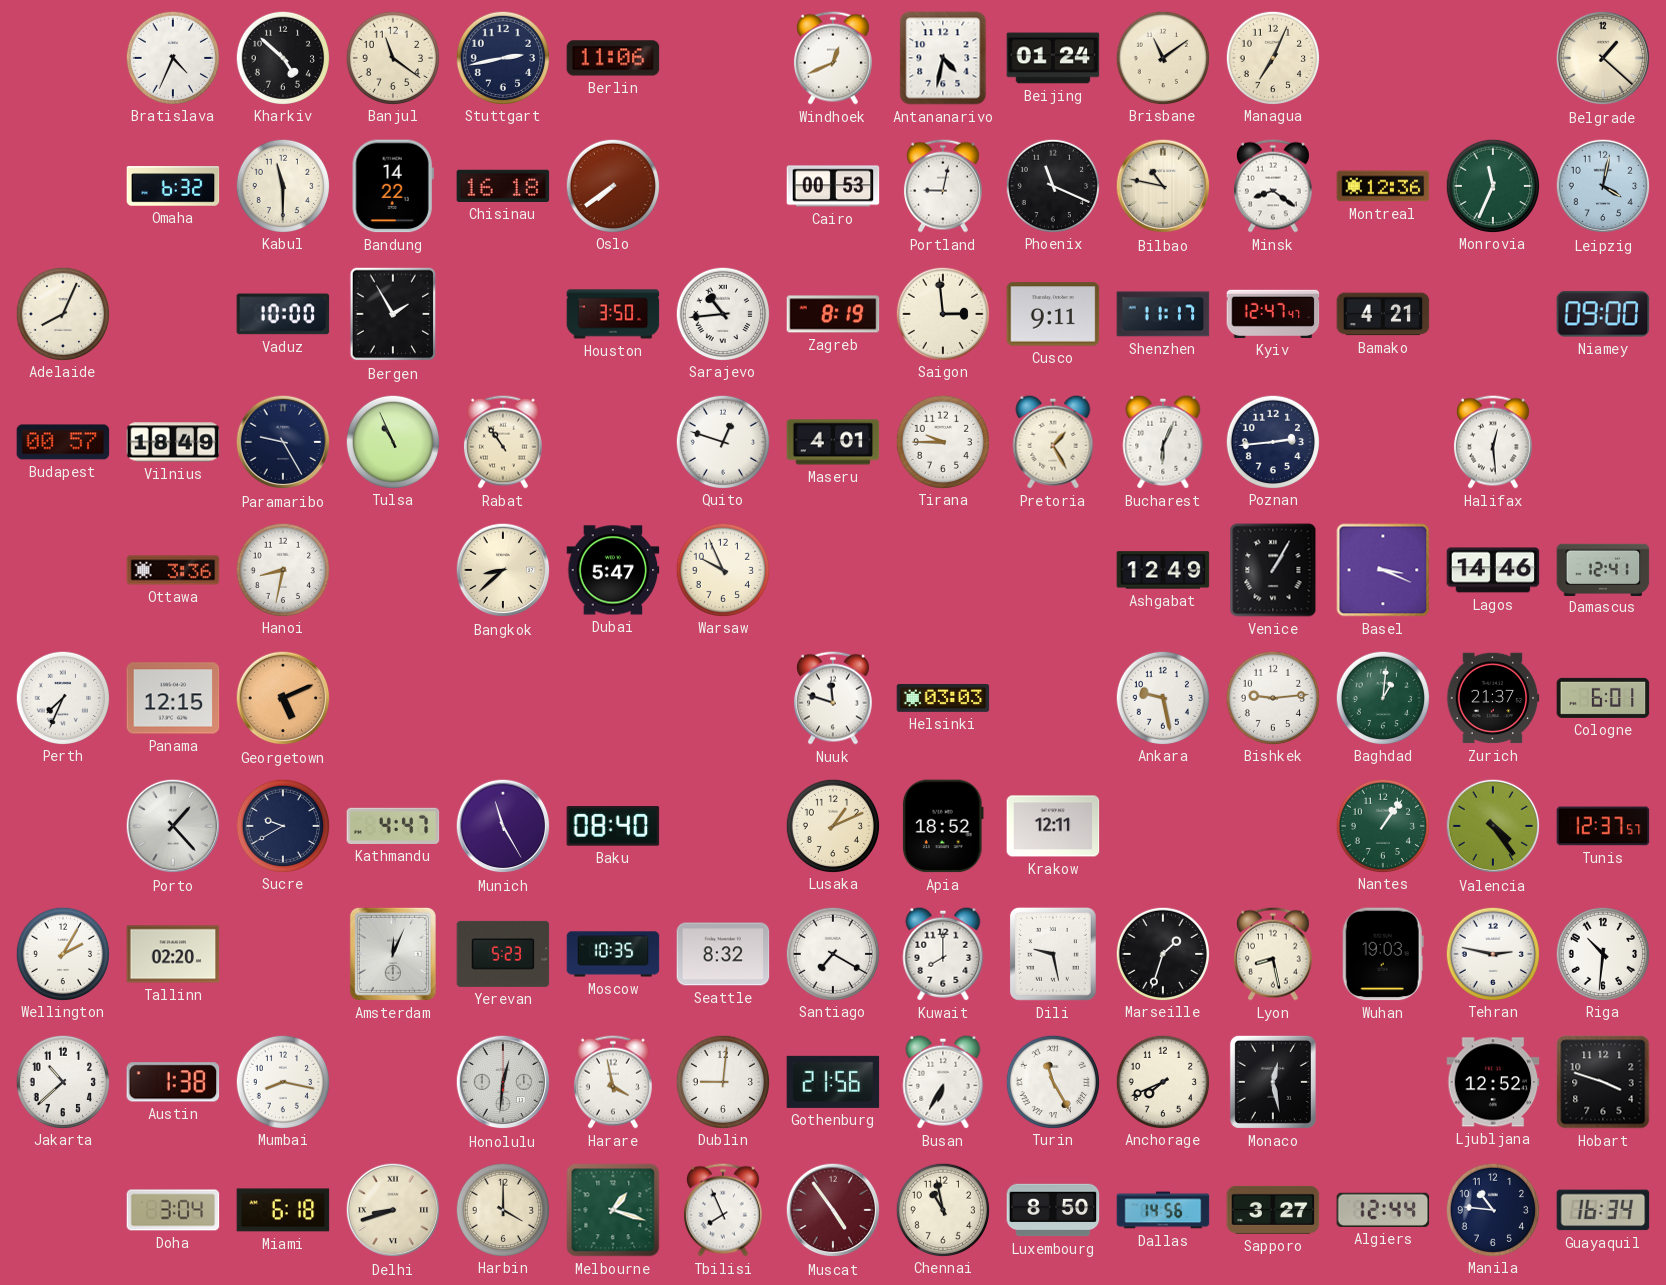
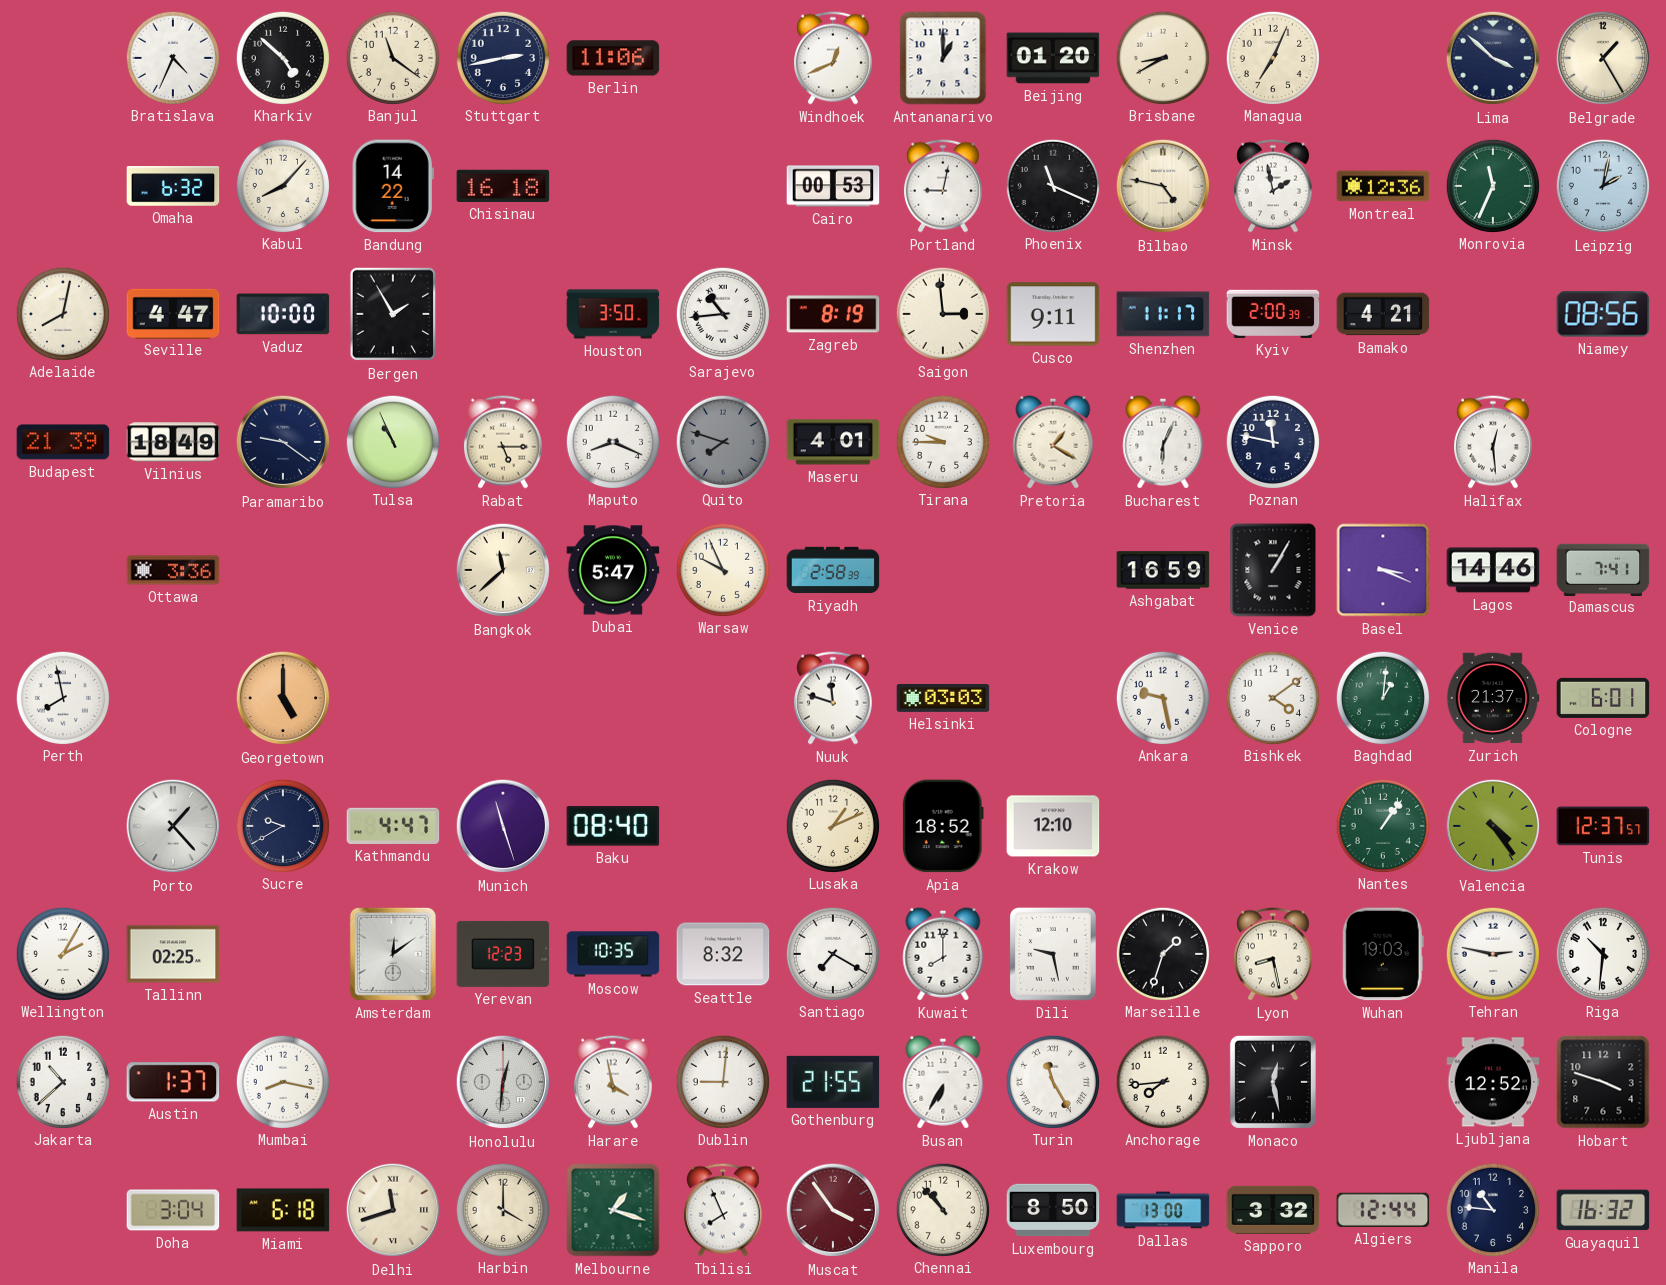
Antananarivo: 4:32 -> 1:00 (943, 58)
Beijing: 01:24 -> 01:20 (1053, 58)
Brisbane: 11:09 -> 8:40 (1162, 57)
Lima: none -> 3:52 (1493, 58)
Belgrade: 1:22 -> 1:25 (1603, 58)
Kabul: 11:30 -> 8:07 (282, 185)
Oslo: 7:39 -> none (612, 185)
Bilbao: 10:47 -> 4:47 (1163, 186)
Minsk: 8:21 -> 1:58 (1273, 186)
Leipzig: 4:02 -> 2:02 (1603, 186)
Adelaide: 8:04 -> 8:02 (62, 313)
Seville: none -> 4:47 (173, 313)
Kyiv: 12:47 -> 2:00 (1273, 314)
Niamey: 09:00 -> 08:56 (1603, 314)
Budapest: 00:57 -> 21:39 (63, 442)
Paramaribo: 9:25 -> 9:21 (283, 442)
Rabat: 10:54 -> 5:15 (503, 442)
Maputo: none -> 8:19 (612, 441)
Quito: 12:48 -> 7:48 (722, 441)
Quito dial: white -> grey (722, 441)
Pretoria: 1:25 -> 1:20 (1053, 442)
Poznan: 2:44 -> 11:47 (1272, 441)
Hanoi: 8:32 -> none (282, 569)
Bangkok: 8:38 -> 11:38 (503, 570)
Riyadh: none -> 2:58 (833, 570)
Ashgabat: 12:49 -> 16:59 (1163, 570)
Damascus: 12:41 -> 7:41 (1603, 569)
Perth: 7:34 -> 7:58 (62, 697)
Panama: 12:15 -> none (173, 698)
Georgetown: 5:11 -> 5:00 (283, 698)
Bishkek: 9:14 -> 4:09 (1272, 697)
Munich: 11:25 -> 11:27 (503, 826)
Krakow: 12:11 -> 12:10 (1053, 826)
Tallinn: 02:20 -> 02:25 (173, 954)
Amsterdam: 12:04 -> 12:09 (393, 954)
Yerevan: 5:23 -> 12:23 (503, 954)
Austin: 1:38 -> 1:37 (173, 1082)
Gothenburg: 21:56 -> 21:55 (833, 1082)
Anchorage: 7:41 -> 7:44 (1162, 1081)
Delhi: 8:42 -> 11:42 (393, 1210)
Muscat: 4:54 -> 3:54 (833, 1210)
Chennai: 10:58 -> 10:53 (942, 1209)
Dallas: 14:56 -> 13:00 (1163, 1210)
Sapporo: 3:27 -> 3:32 (1273, 1210)
Guayaquil: 16:34 -> 16:32 (1603, 1210)
